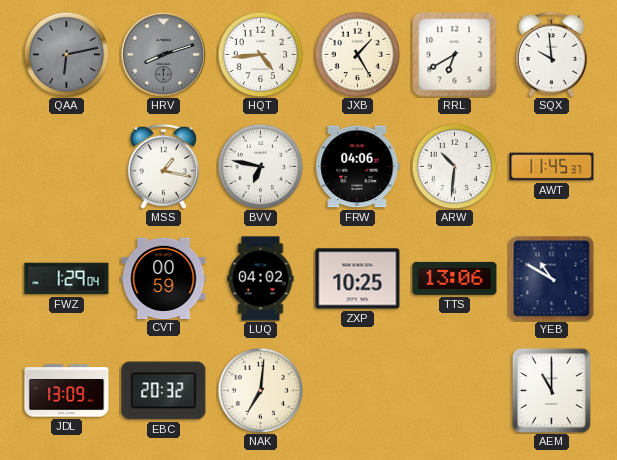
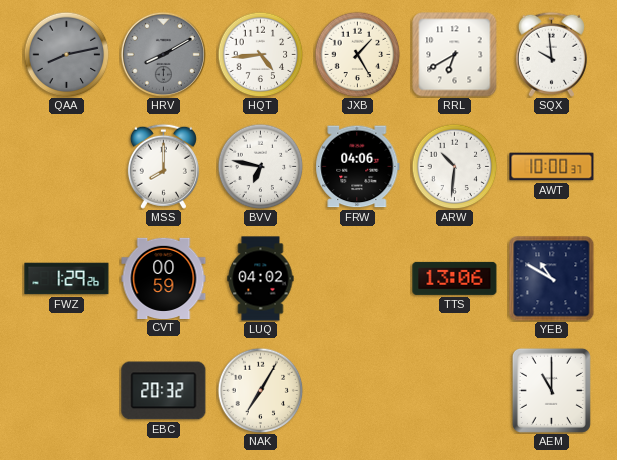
QAA: 6:13 -> 8:13 (66, 54)
HRV: 8:12 -> 8:10 (163, 54)
MSS: 1:17 -> 8:00 (163, 166)
AWT: 11:45 -> 10:00 (552, 167)
FWZ: 1:29:04 -> 1:29:26 (67, 279)
ZXP: 10:25 -> none (358, 279)
JDL: 13:09 -> none (67, 391)
NAK: 7:01 -> 7:05 (260, 390)
